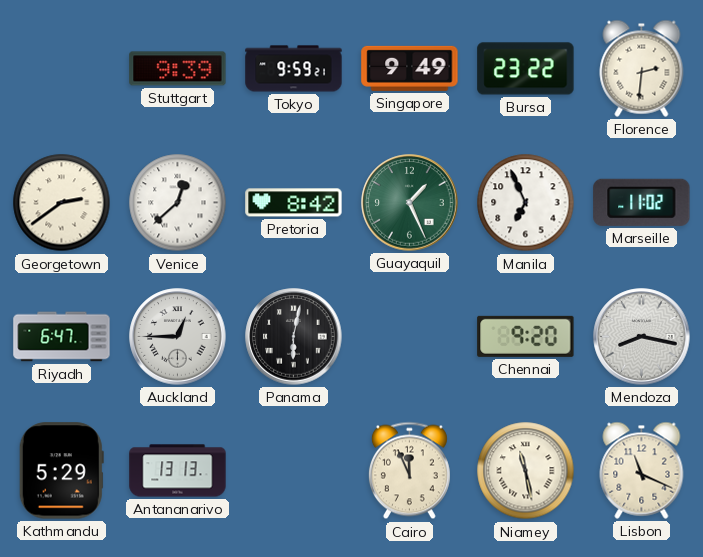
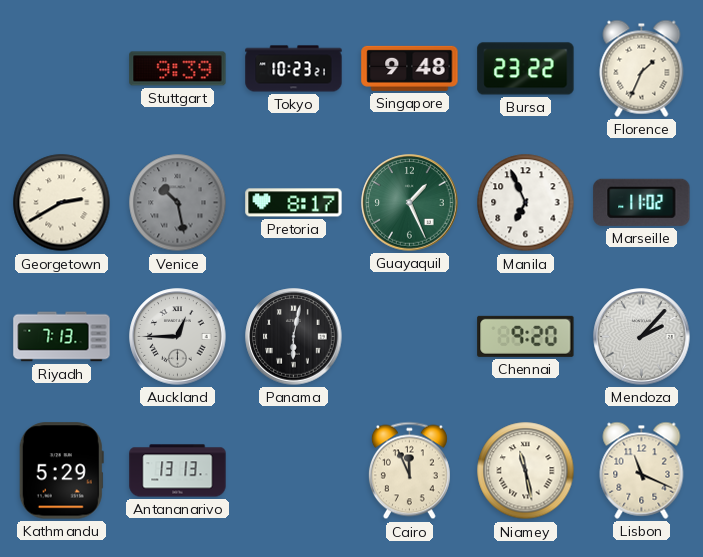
Tokyo: 9:59 -> 10:23 (294, 69)
Singapore: 9:49 -> 9:48 (410, 68)
Florence: 2:31 -> 1:34 (642, 68)
Georgetown: 2:39 -> 2:40 (62, 203)
Venice: 12:38 -> 10:28 (178, 203)
Venice dial: white -> grey (178, 203)
Pretoria: 8:42 -> 8:17 (294, 203)
Riyadh: 6:47 -> 7:13 (62, 337)
Mendoza: 8:17 -> 2:07 (642, 337)
